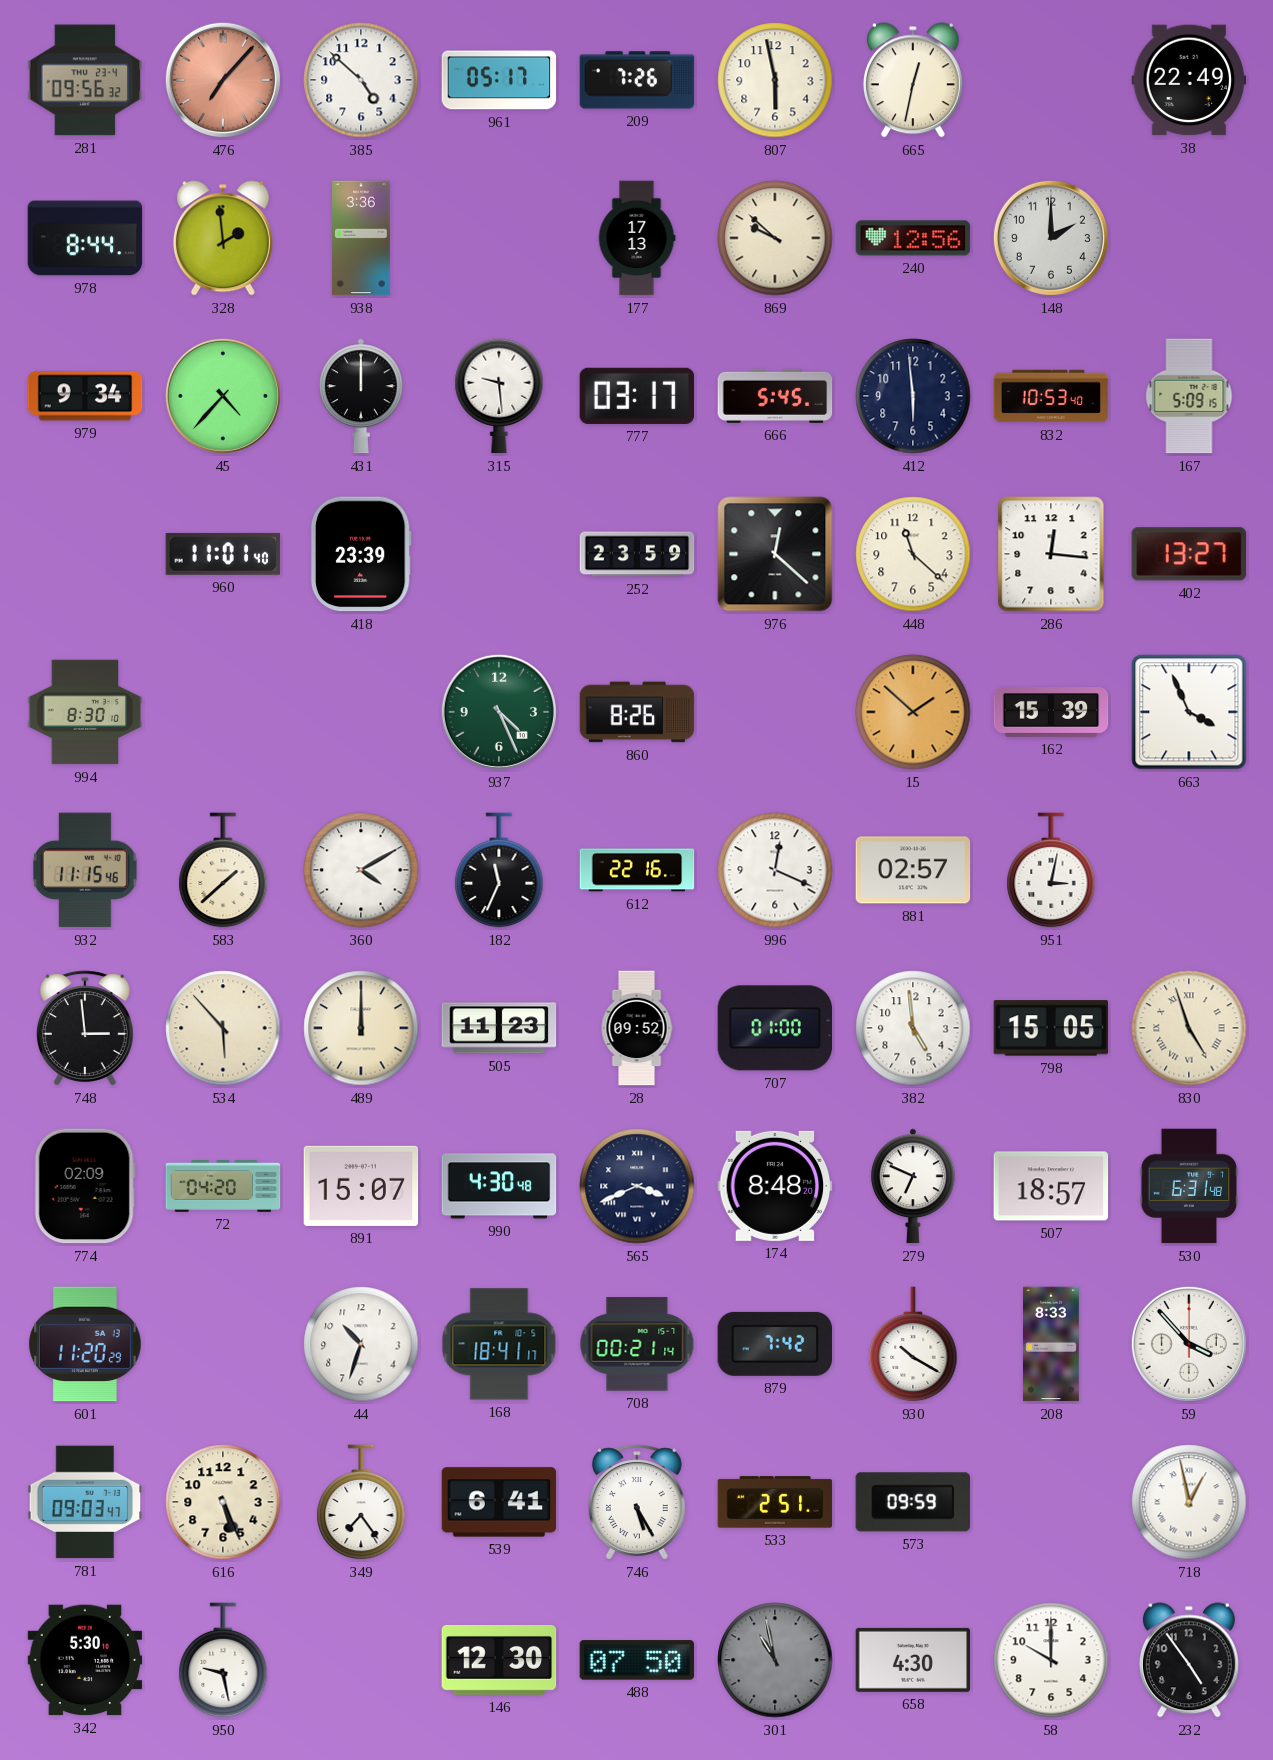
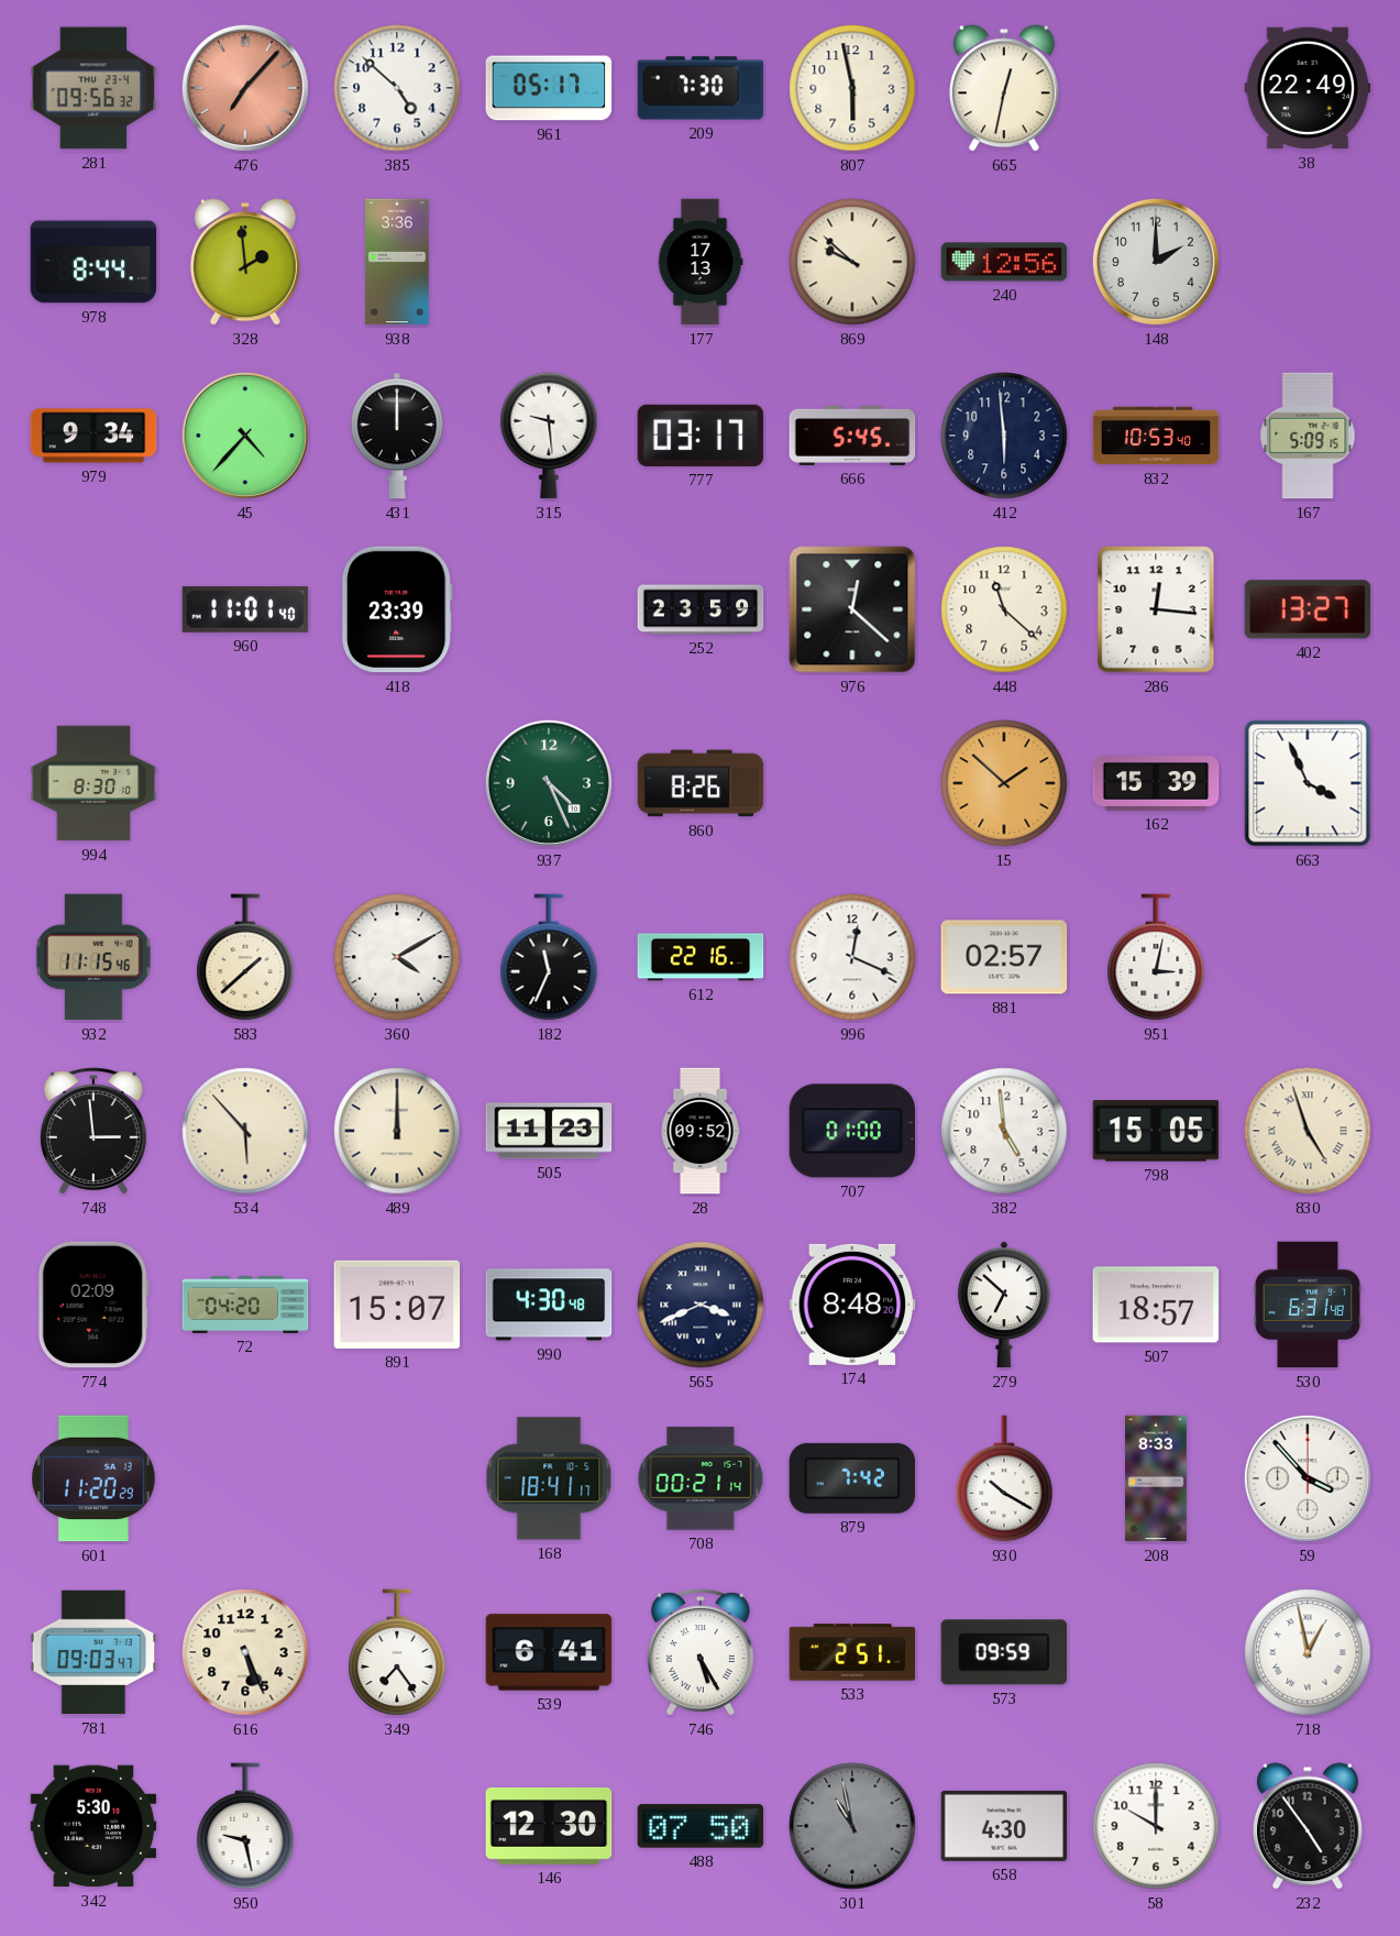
209: 7:26 -> 7:30 (701, 88)
279: 6:49 -> 6:52 (1004, 1305)
44: 10:33 -> none (361, 1344)
